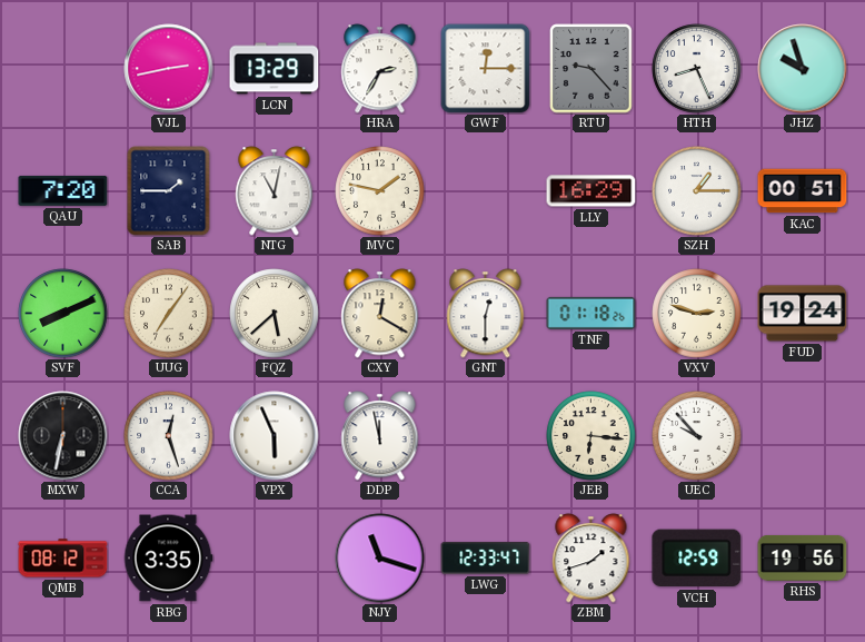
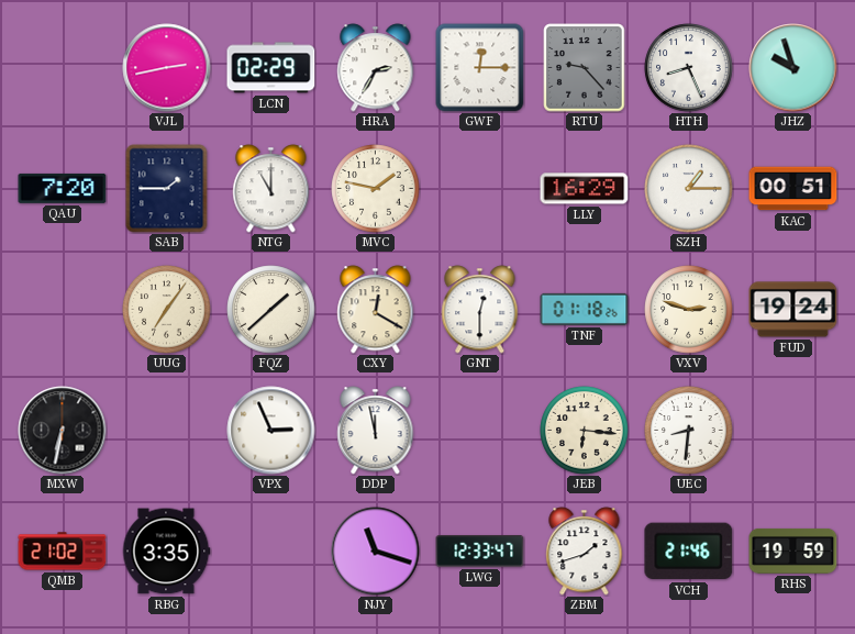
LCN: 13:29 -> 02:29 (271, 68)
NTG: 11:02 -> 11:00 (271, 189)
SVF: 8:11 -> none (63, 314)
FQZ: 5:38 -> 1:38 (271, 310)
CCA: 12:27 -> none (169, 436)
VPX: 5:56 -> 2:56 (271, 431)
UEC: 9:53 -> 8:31 (689, 431)
QMB: 08:12 -> 21:02 (63, 552)
VCH: 12:59 -> 21:46 (689, 552)
RHS: 19:56 -> 19:59 (793, 550)
